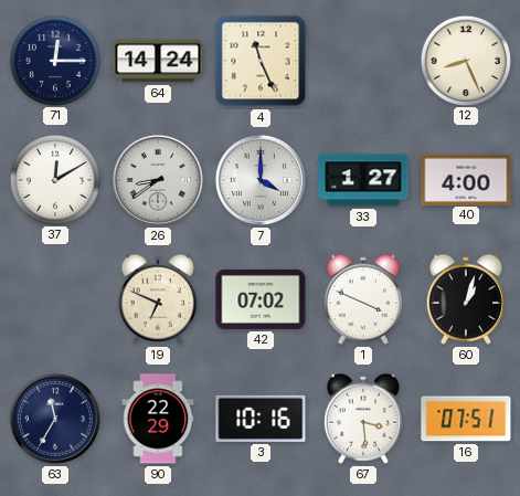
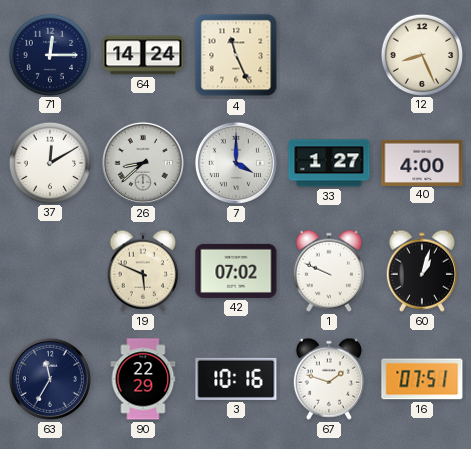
26: 8:39 -> 8:38 (143, 163)
19: 6:49 -> 5:49 (143, 271)
1: 3:49 -> 9:49 (329, 271)
67: 3:29 -> 1:48 (329, 379)
